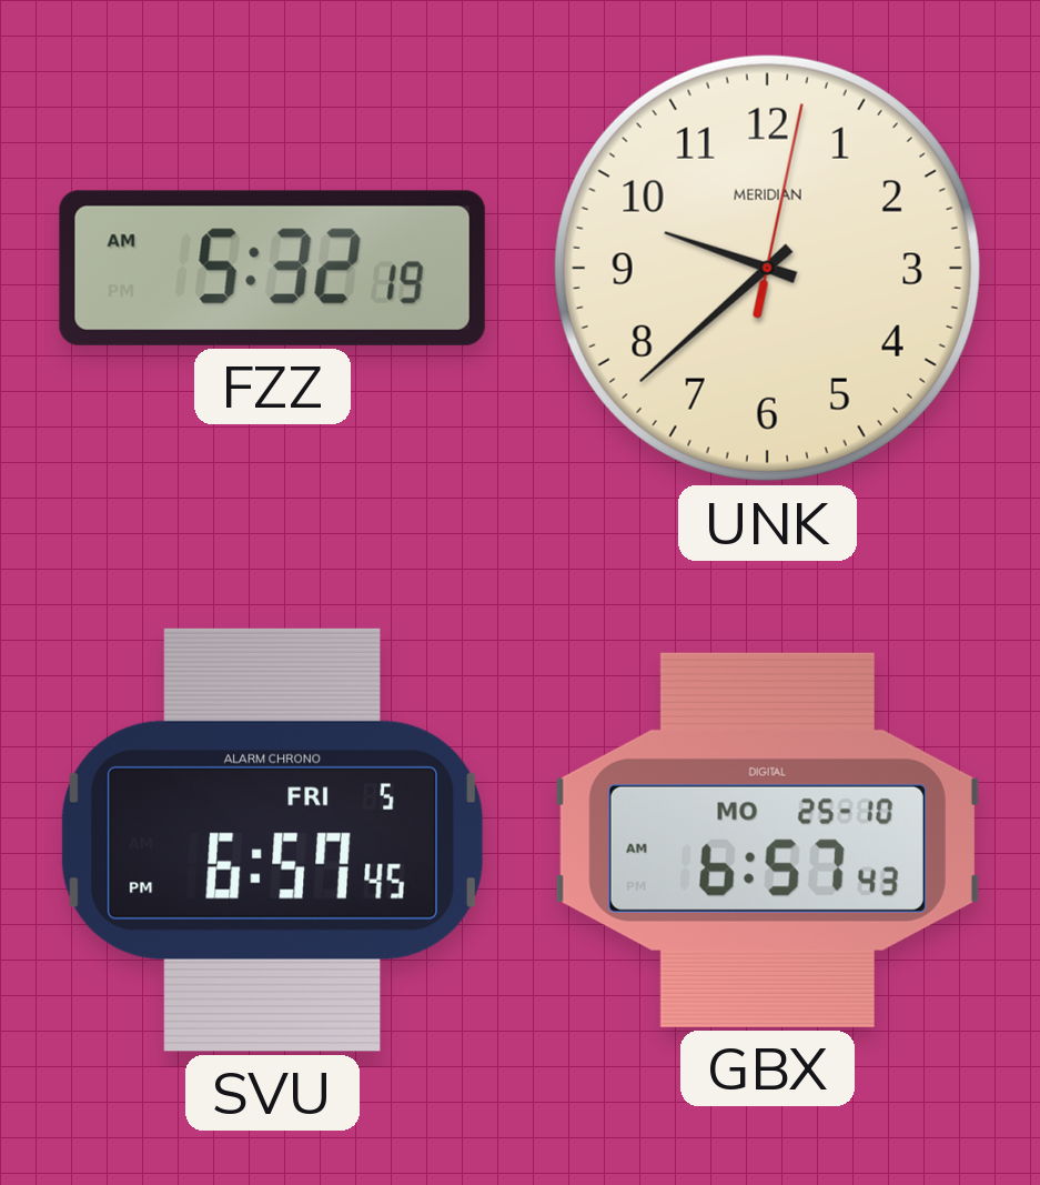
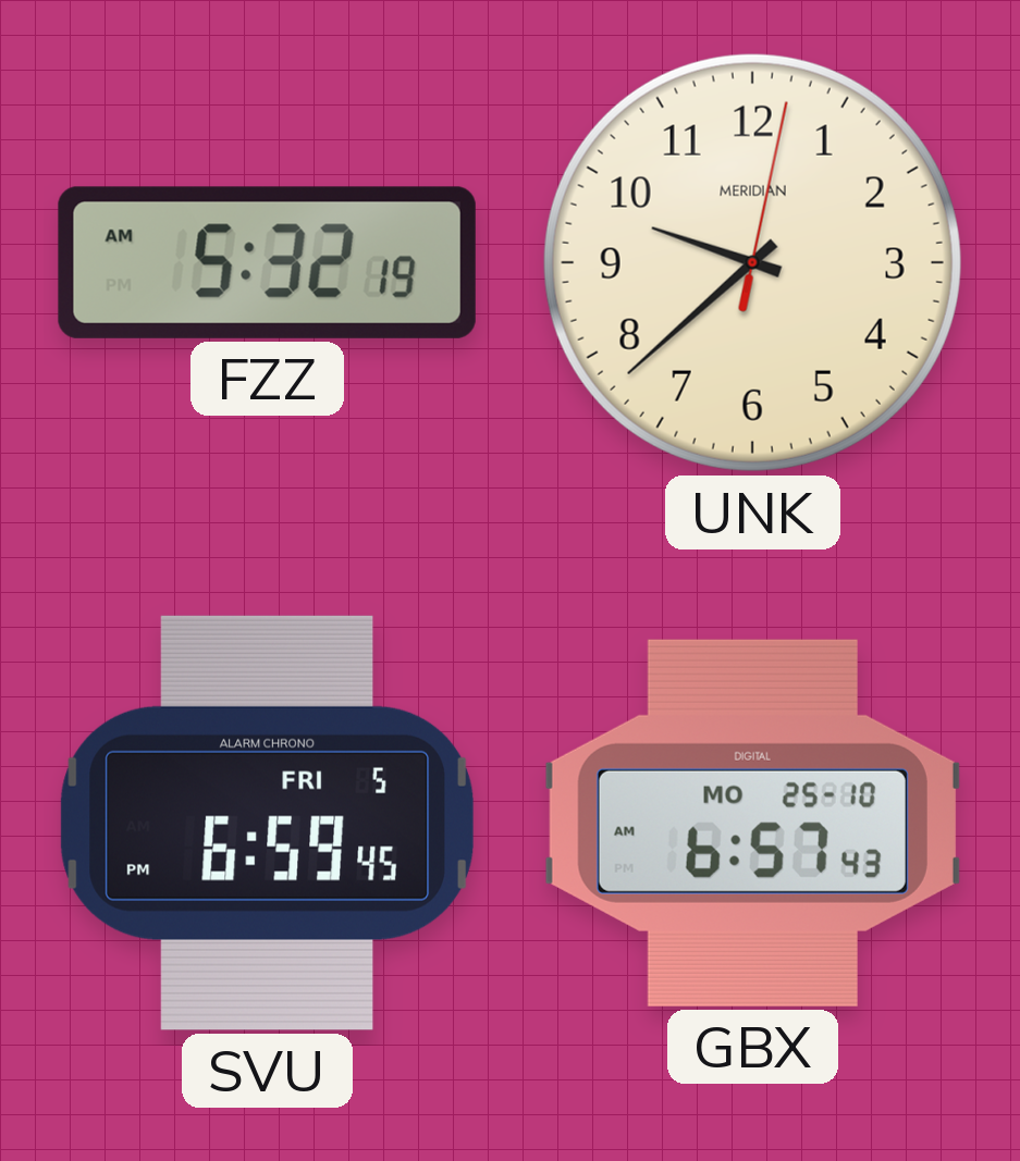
SVU: 6:57 -> 6:59 (267, 823)
